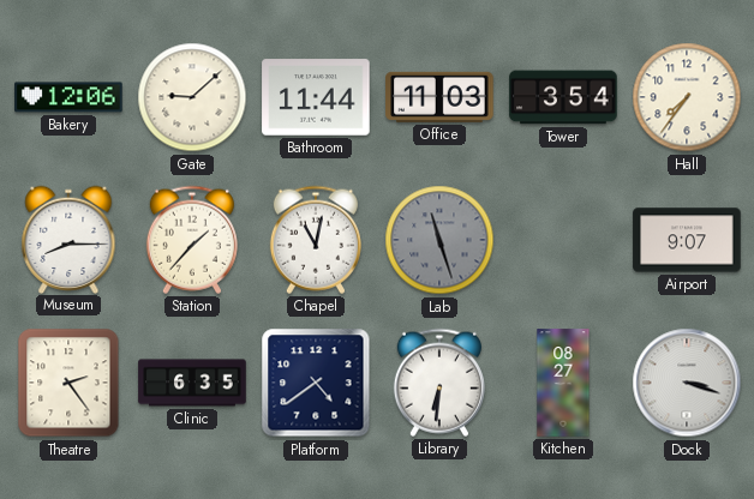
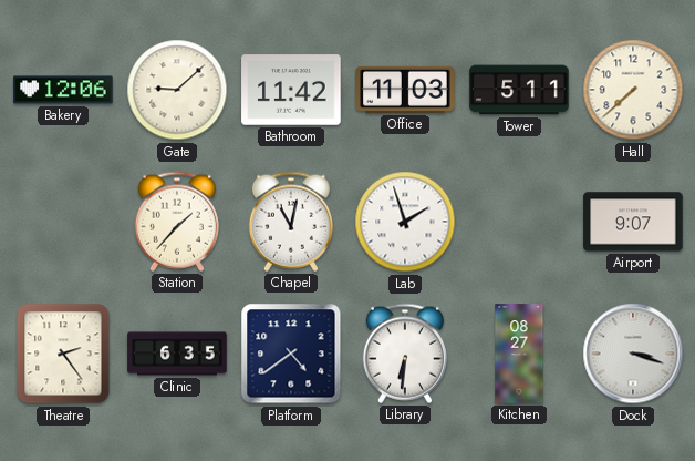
Bathroom: 11:44 -> 11:42 (291, 90)
Tower: 3:54 -> 5:11 (519, 90)
Hall: 7:36 -> 7:38 (633, 90)
Museum: 8:15 -> none (68, 239)
Lab: 11:27 -> 1:57 (405, 222)
Lab dial: grey -> white (405, 222)
